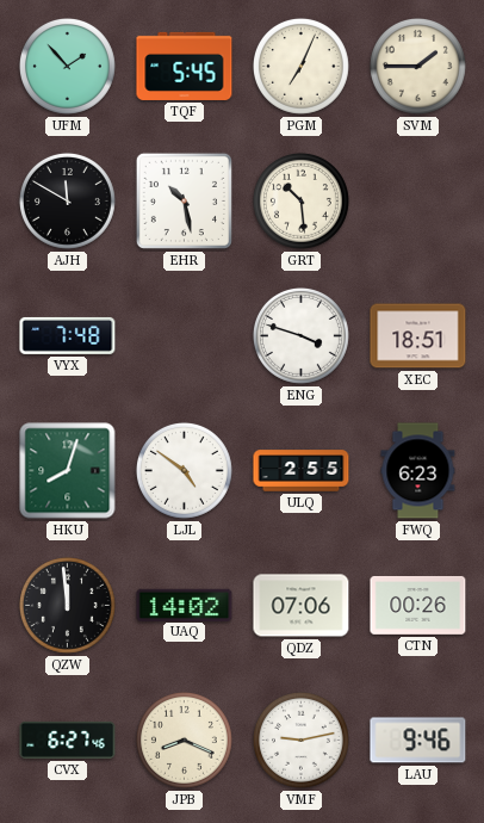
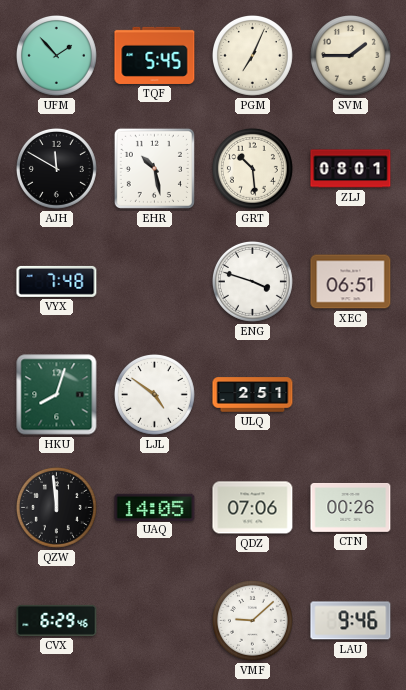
ZLJ: none -> 08:01 (351, 169)
XEC: 18:51 -> 06:51 (351, 282)
ULQ: 2:55 -> 2:51 (253, 395)
FWQ: 6:23 -> none (418, 471)
UAQ: 14:02 -> 14:05 (155, 507)
CVX: 6:27 -> 6:29 (57, 620)
JPB: 8:19 -> none (184, 740)
VMF: 9:13 -> 9:08 (252, 620)
